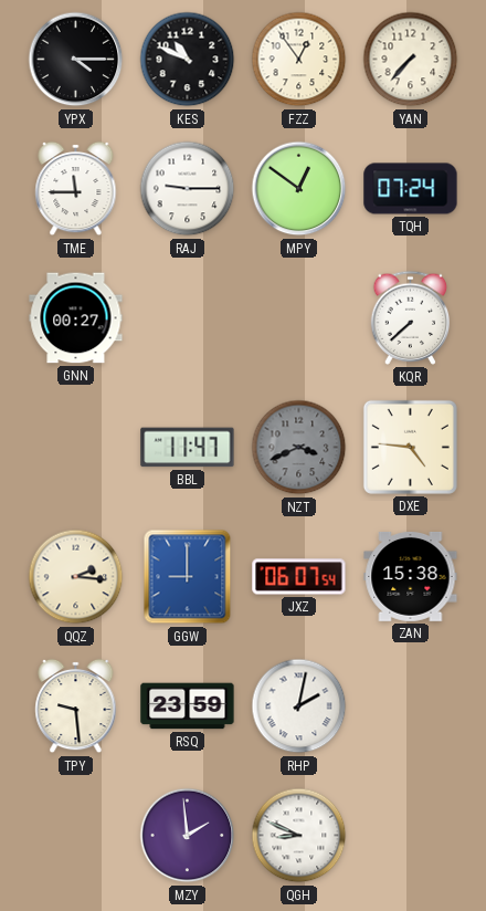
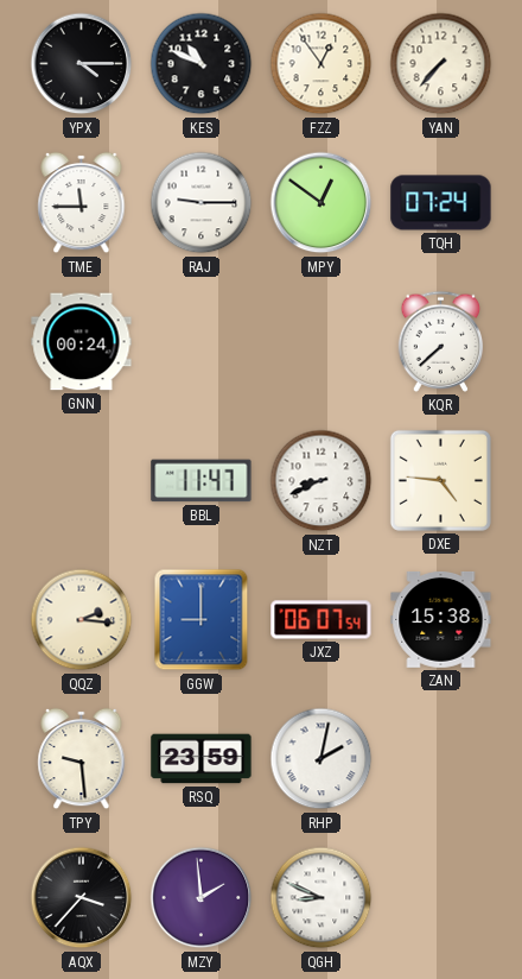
GNN: 00:27 -> 00:24 (82, 342)
NZT: 3:41 -> 8:41 (322, 481)
NZT dial: grey -> white (322, 481)
AQX: none -> 3:37 (82, 898)
